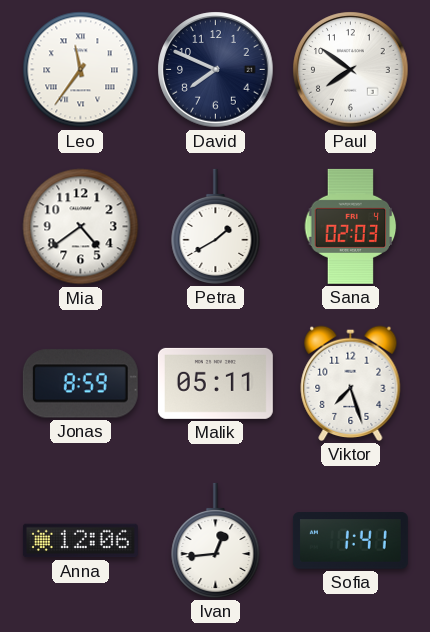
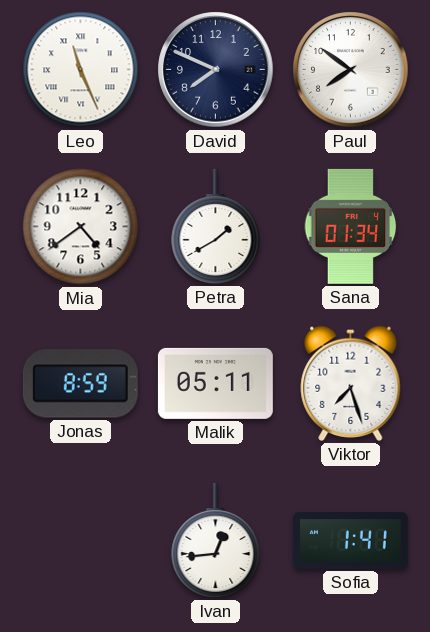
Leo: 11:36 -> 11:26 (81, 70)
Sana: 02:03 -> 01:34 (351, 226)
Anna: 12:06 -> none (80, 541)
